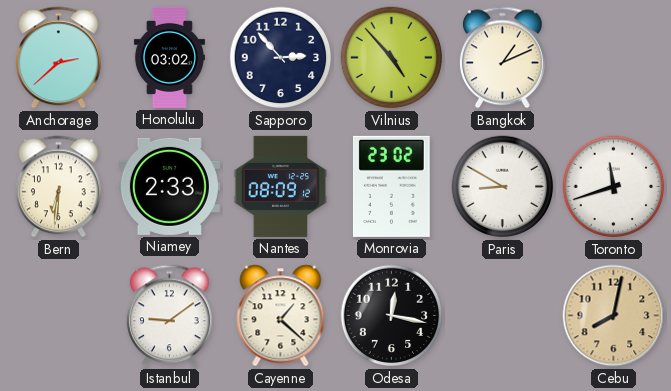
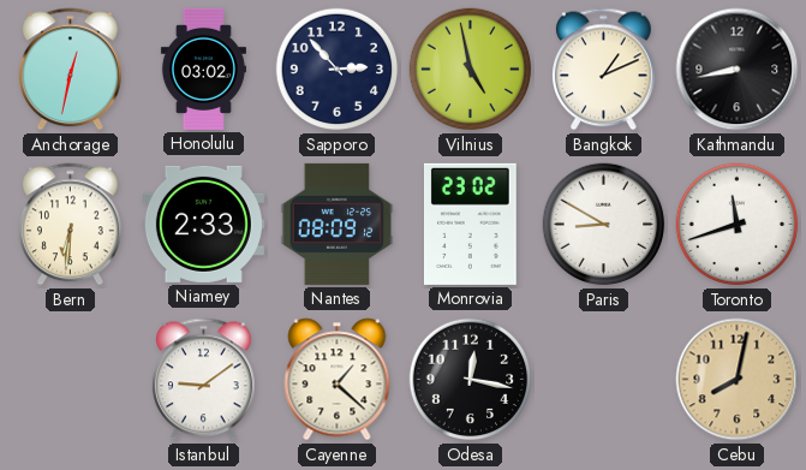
Anchorage: 2:38 -> 12:32 (71, 70)
Vilnius: 4:53 -> 4:58 (471, 70)
Kathmandu: none -> 8:43 (738, 70)
